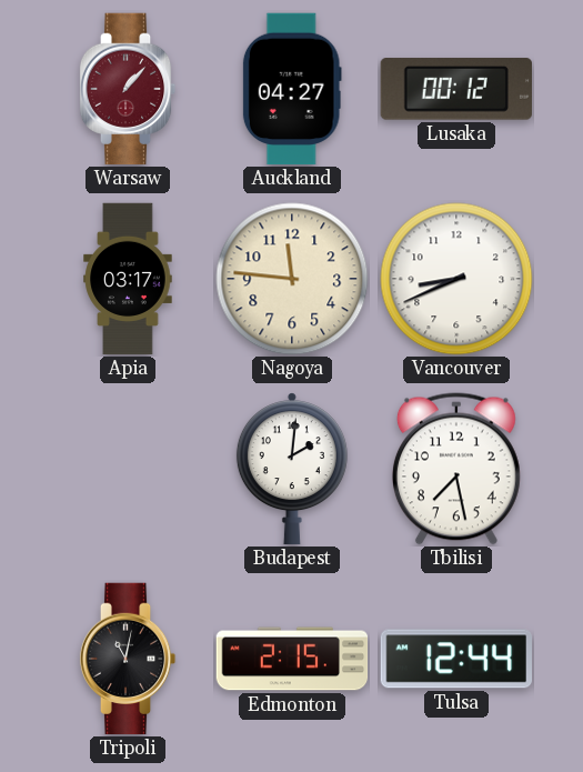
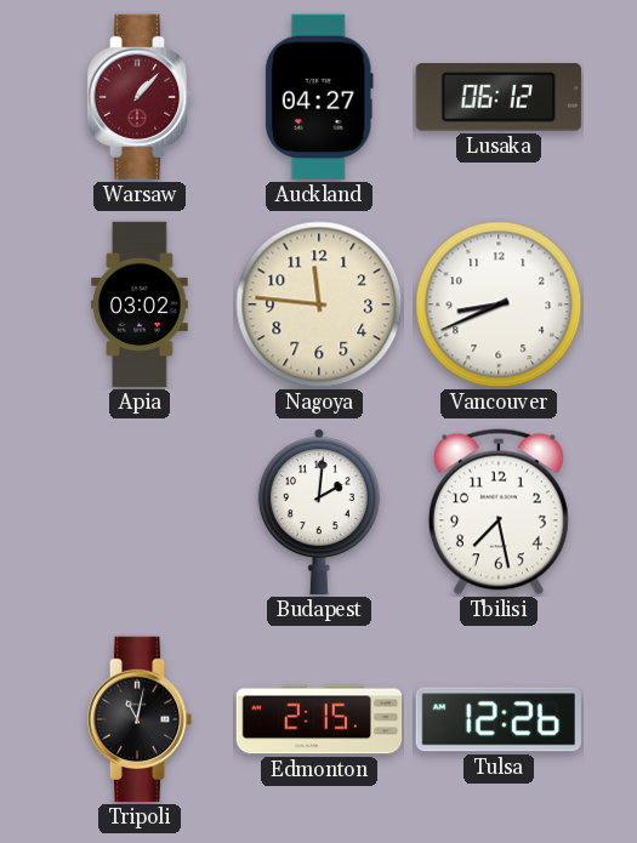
Lusaka: 00:12 -> 06:12 (499, 97)
Apia: 03:17 -> 03:02 (140, 304)
Tulsa: 12:44 -> 12:26 (497, 719)
